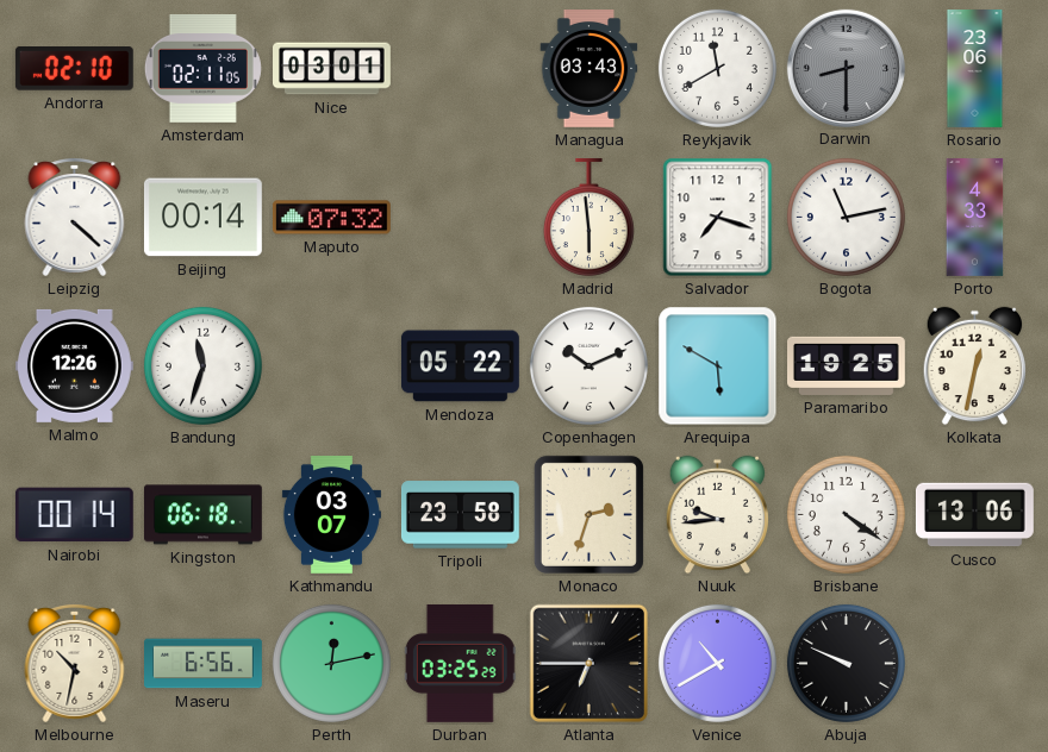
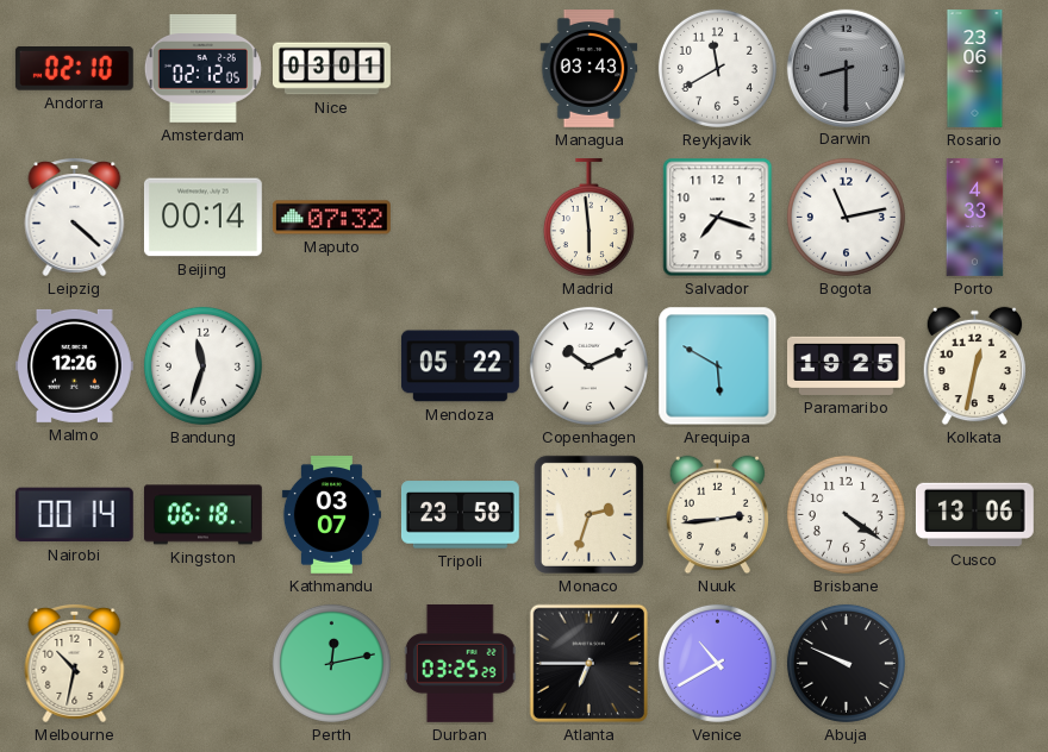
Amsterdam: 02:11 -> 02:12 (202, 68)
Nuuk: 9:44 -> 2:44 (718, 515)
Maseru: 6:56 -> none (204, 664)
